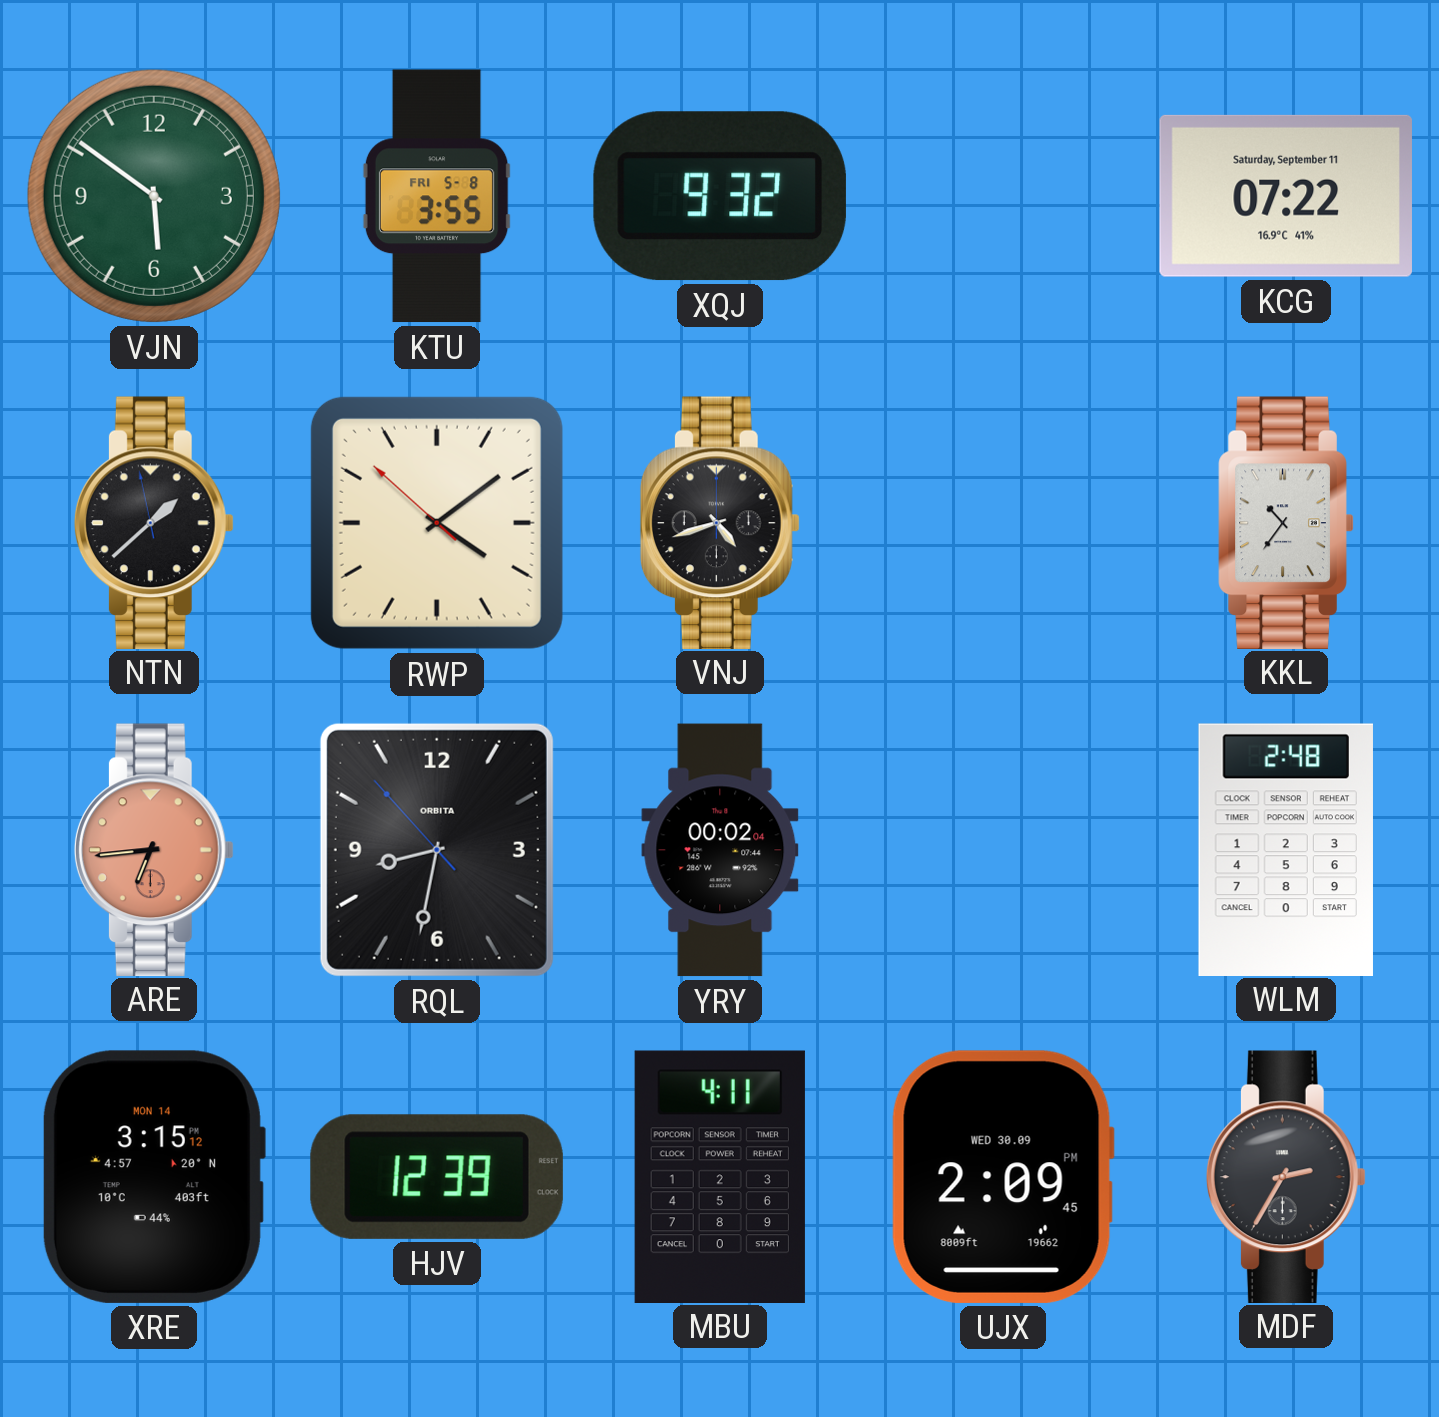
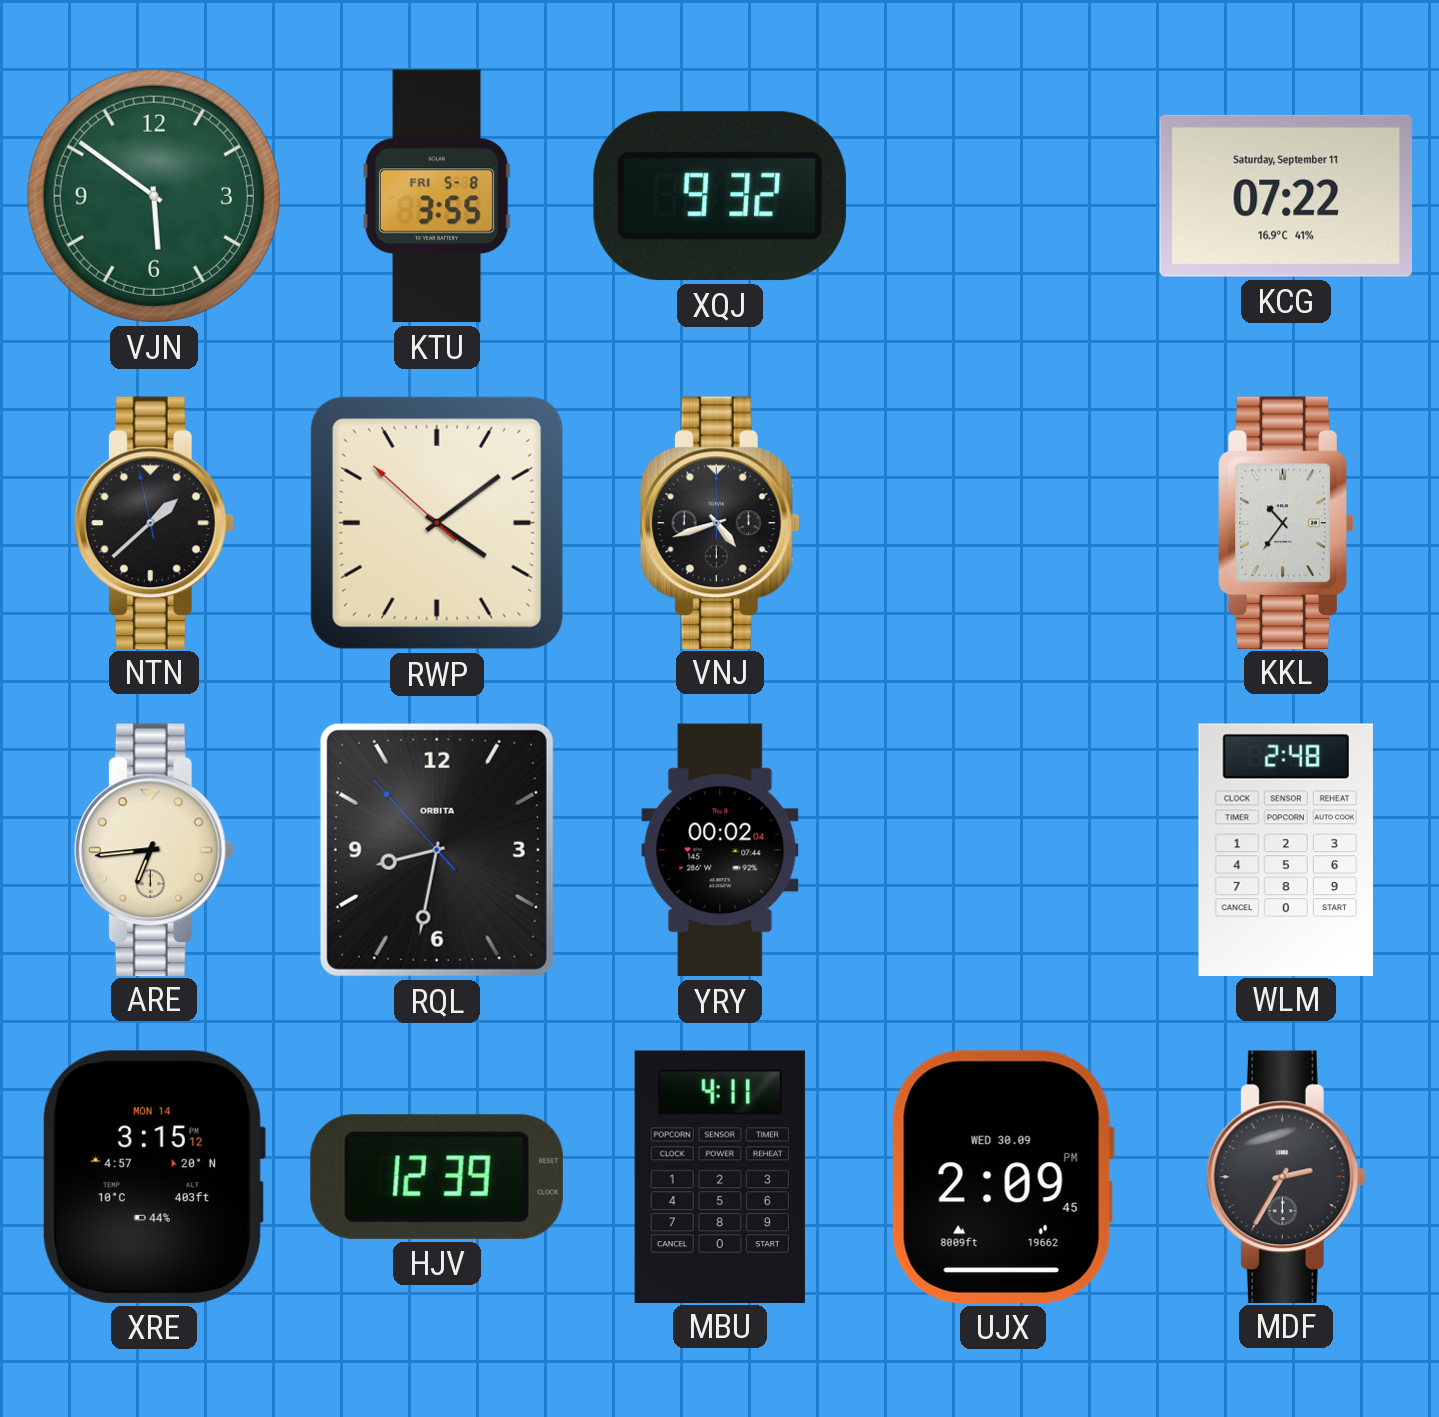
ARE dial: salmon -> cream (154, 849)
